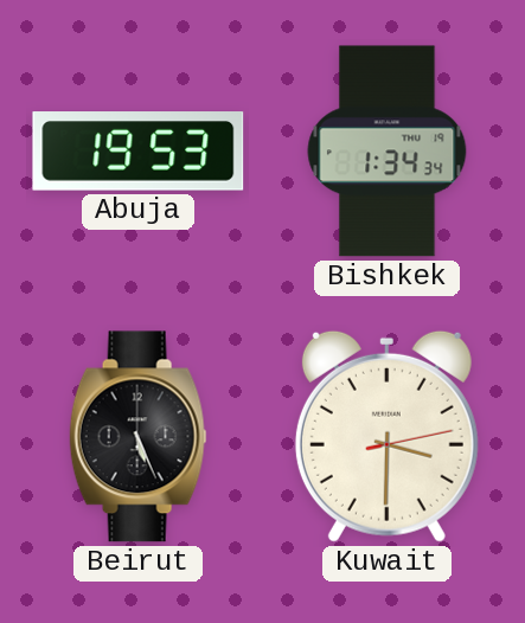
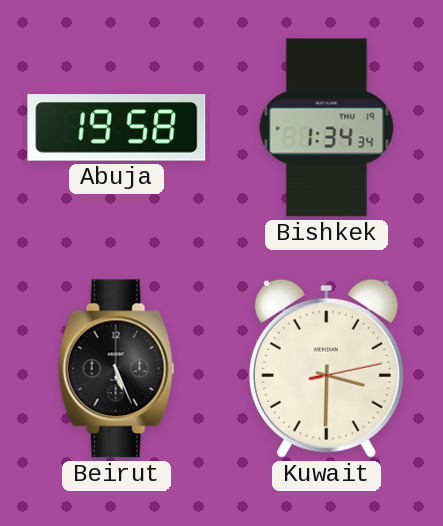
Abuja: 19:53 -> 19:58 (117, 128)
